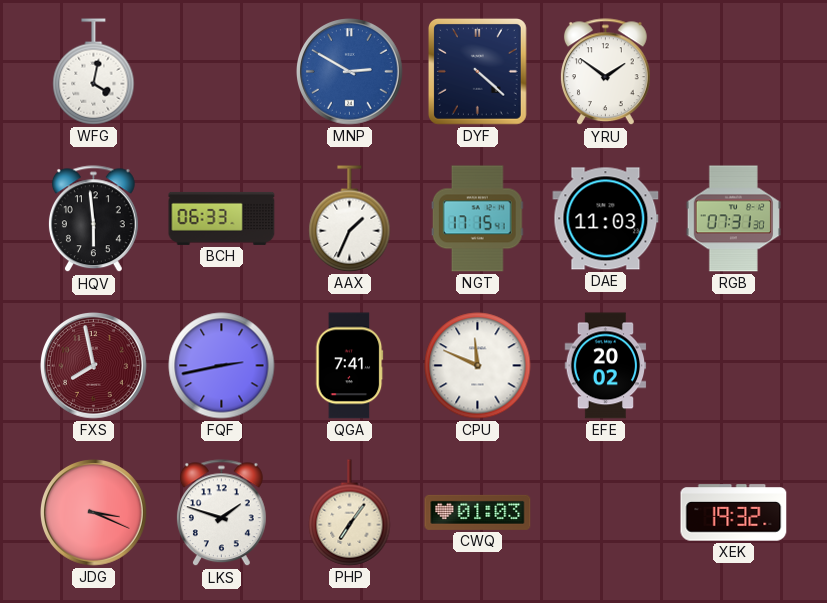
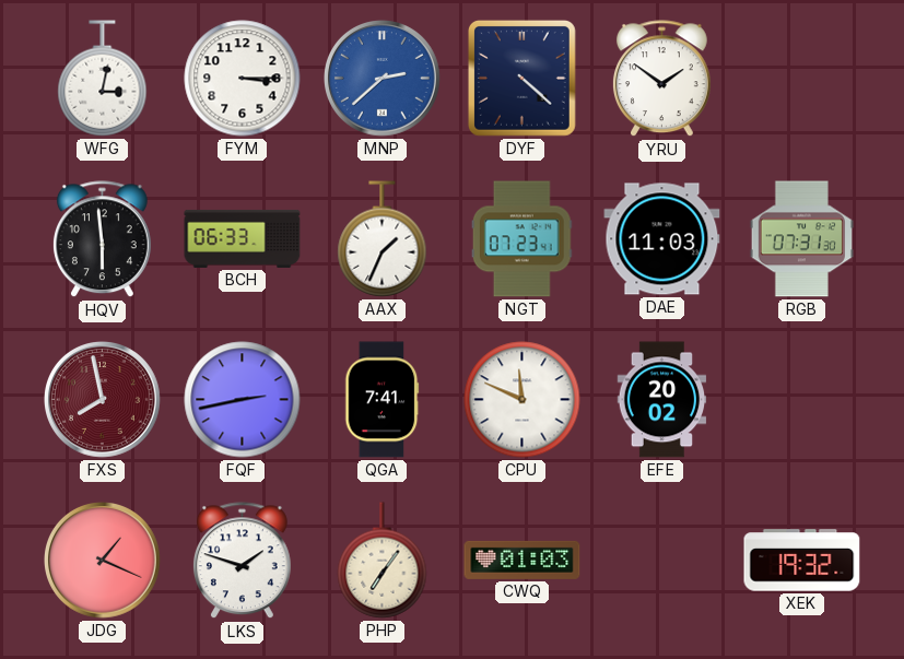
WFG: 4:02 -> 3:02 (103, 79)
FYM: none -> 3:15 (243, 79)
MNP: 2:50 -> 2:38 (383, 79)
NGT: 17:15 -> 07:23 (521, 239)
JDG: 3:19 -> 1:19 (103, 561)
